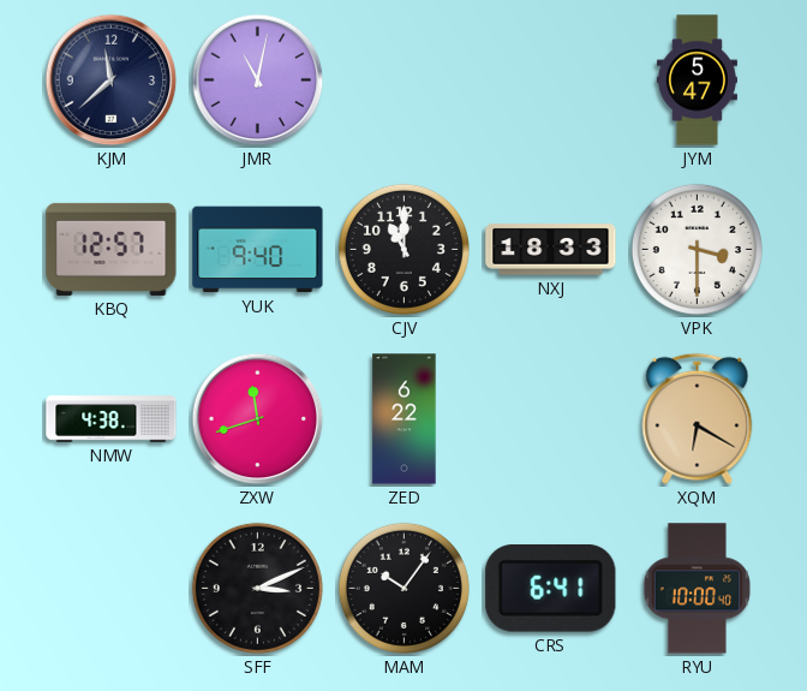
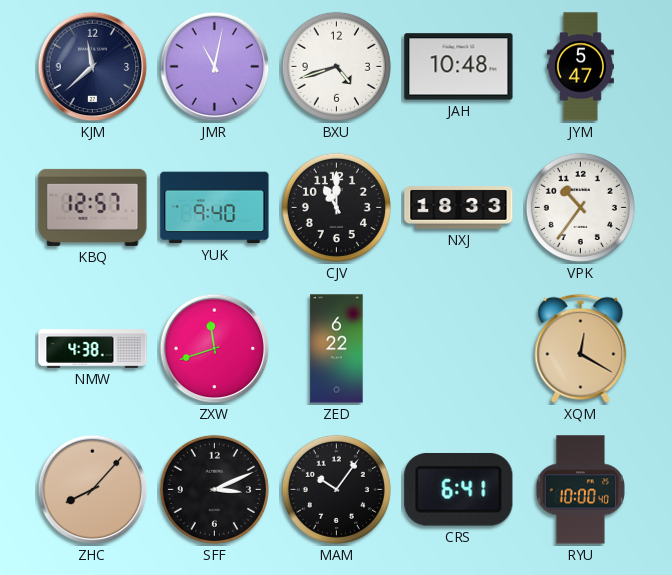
BXU: none -> 4:42 (336, 66)
JAH: none -> 10:48 (459, 67)
VPK: 3:30 -> 10:36 (580, 207)
XQM: 6:20 -> 12:20 (581, 348)
ZHC: none -> 8:07 (93, 490)
